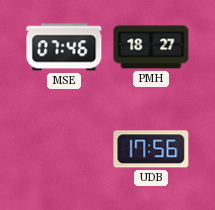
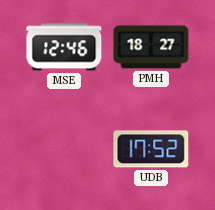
MSE: 07:46 -> 12:46 (64, 47)
UDB: 17:56 -> 17:52 (151, 149)
